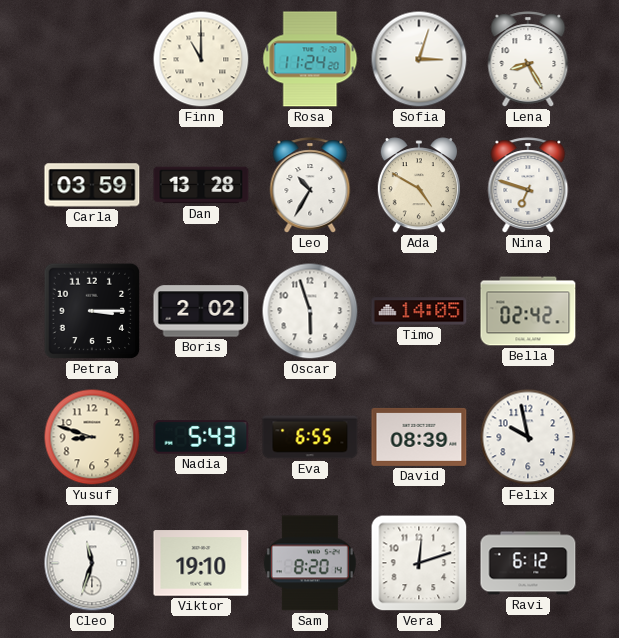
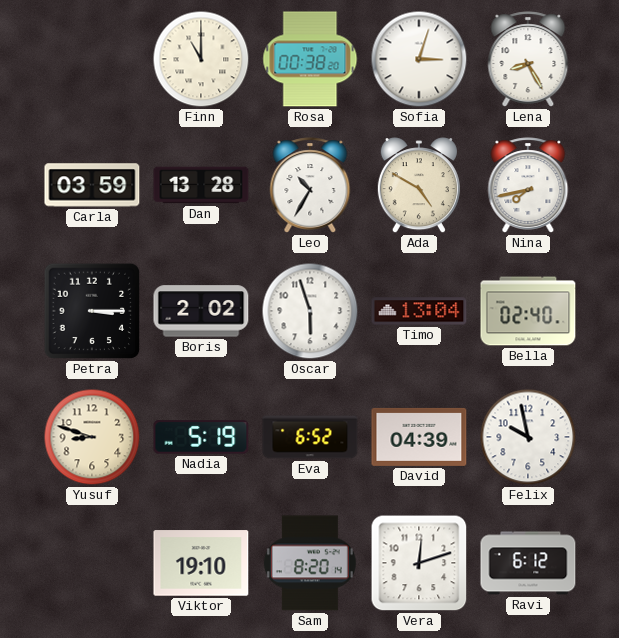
Rosa: 11:24 -> 00:38 (310, 59)
Nina: 6:48 -> 7:43 (528, 185)
Timo: 14:05 -> 13:04 (419, 311)
Bella: 02:42 -> 02:40 (528, 311)
Nadia: 5:43 -> 5:19 (201, 437)
Eva: 6:55 -> 6:52 (310, 437)
David: 08:39 -> 04:39 (419, 437)
Cleo: 11:33 -> none (92, 563)
